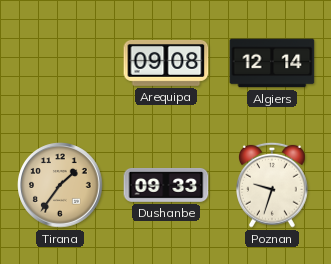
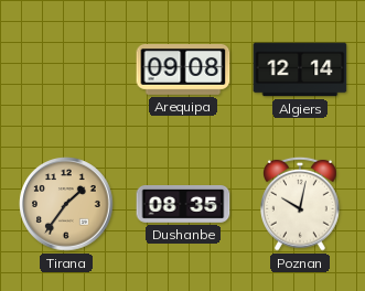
Dushanbe: 09:33 -> 08:35 (183, 205)
Poznan: 9:33 -> 10:02 (301, 204)
